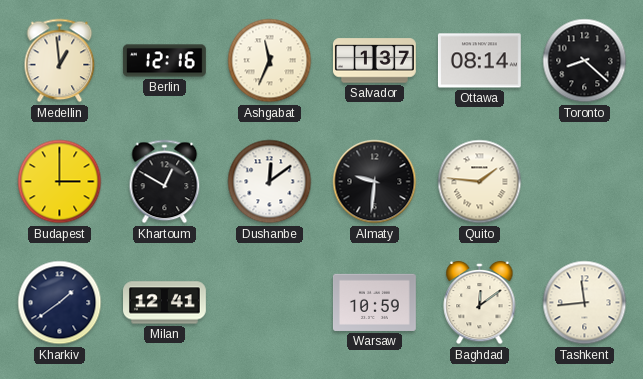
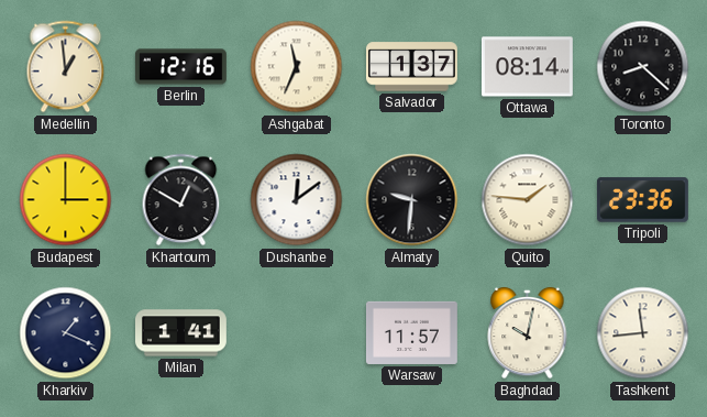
Tripoli: none -> 23:36 (642, 200)
Kharkiv: 1:39 -> 1:19 (66, 333)
Milan: 12:41 -> 1:41 (181, 333)
Warsaw: 10:59 -> 11:57 (411, 332)
Baghdad: 12:09 -> 10:02 (528, 333)
